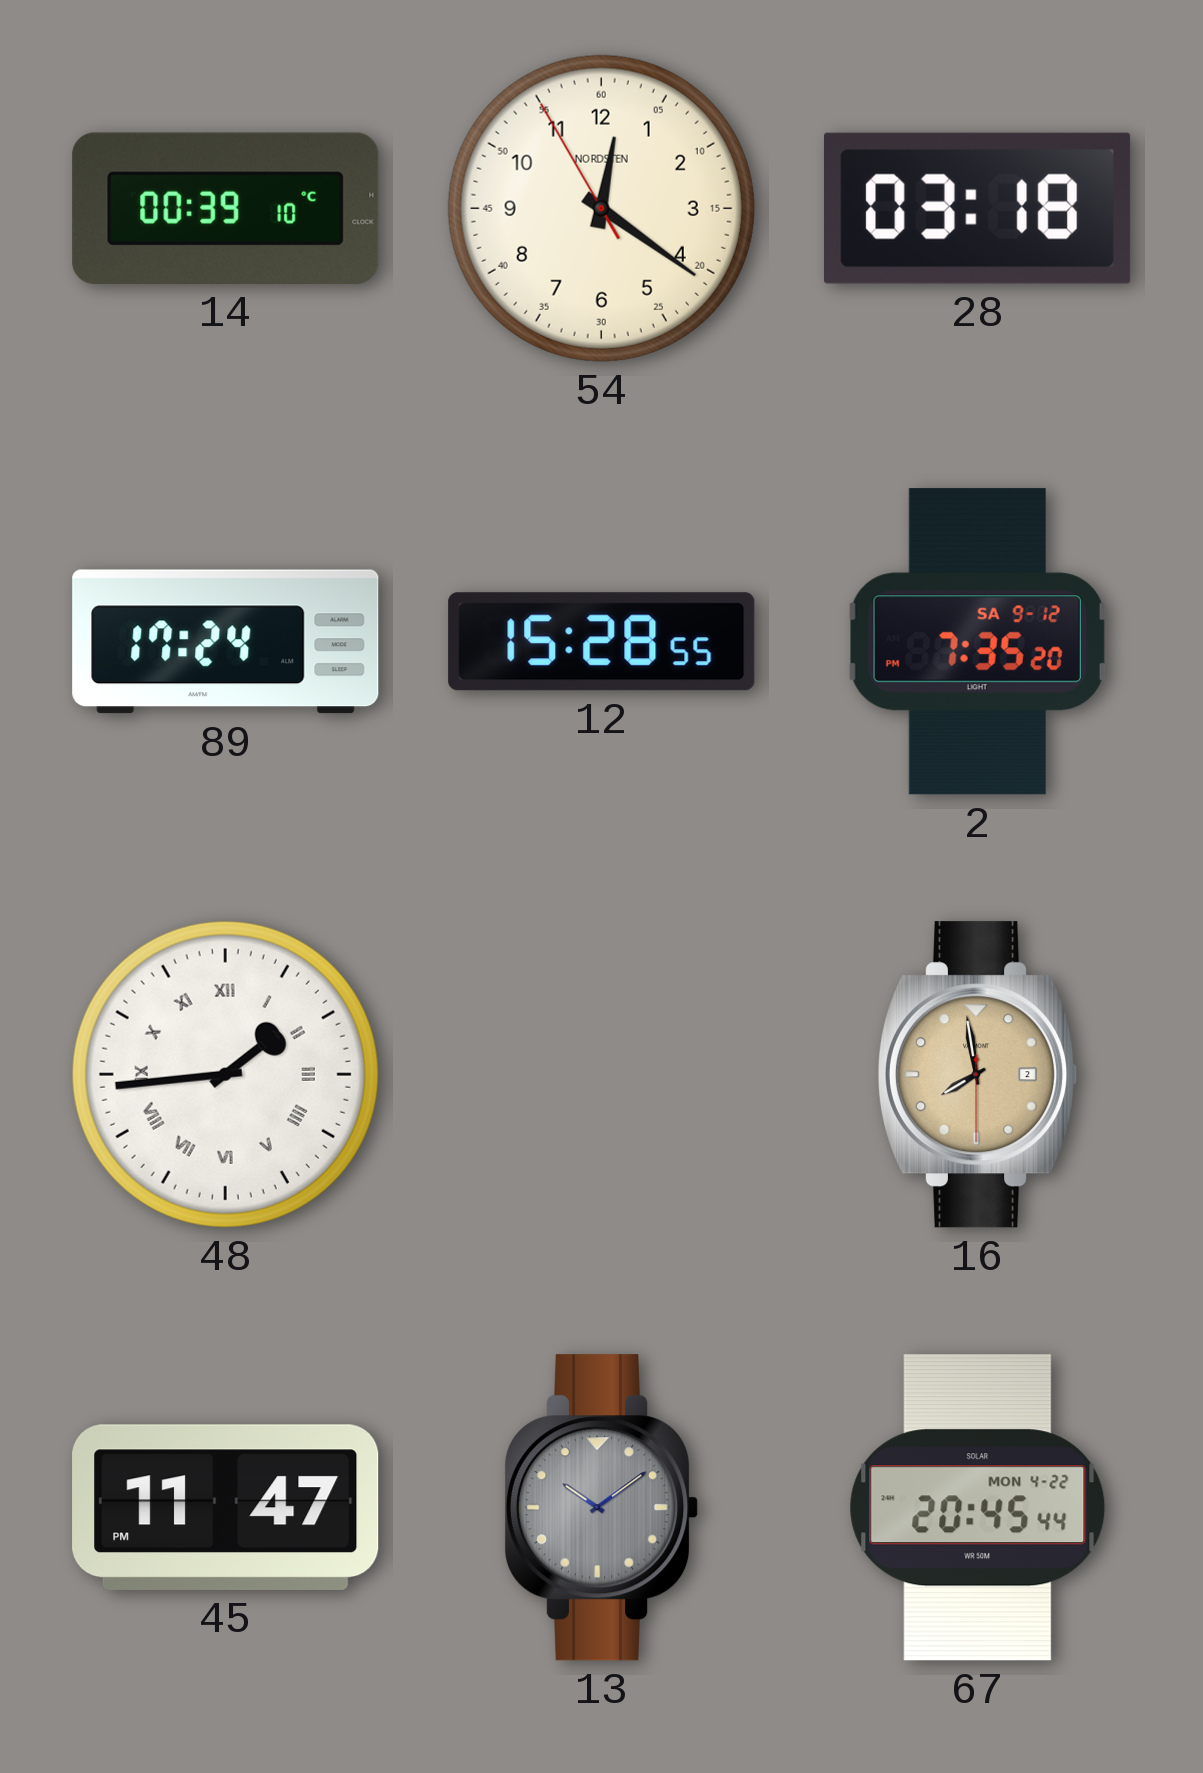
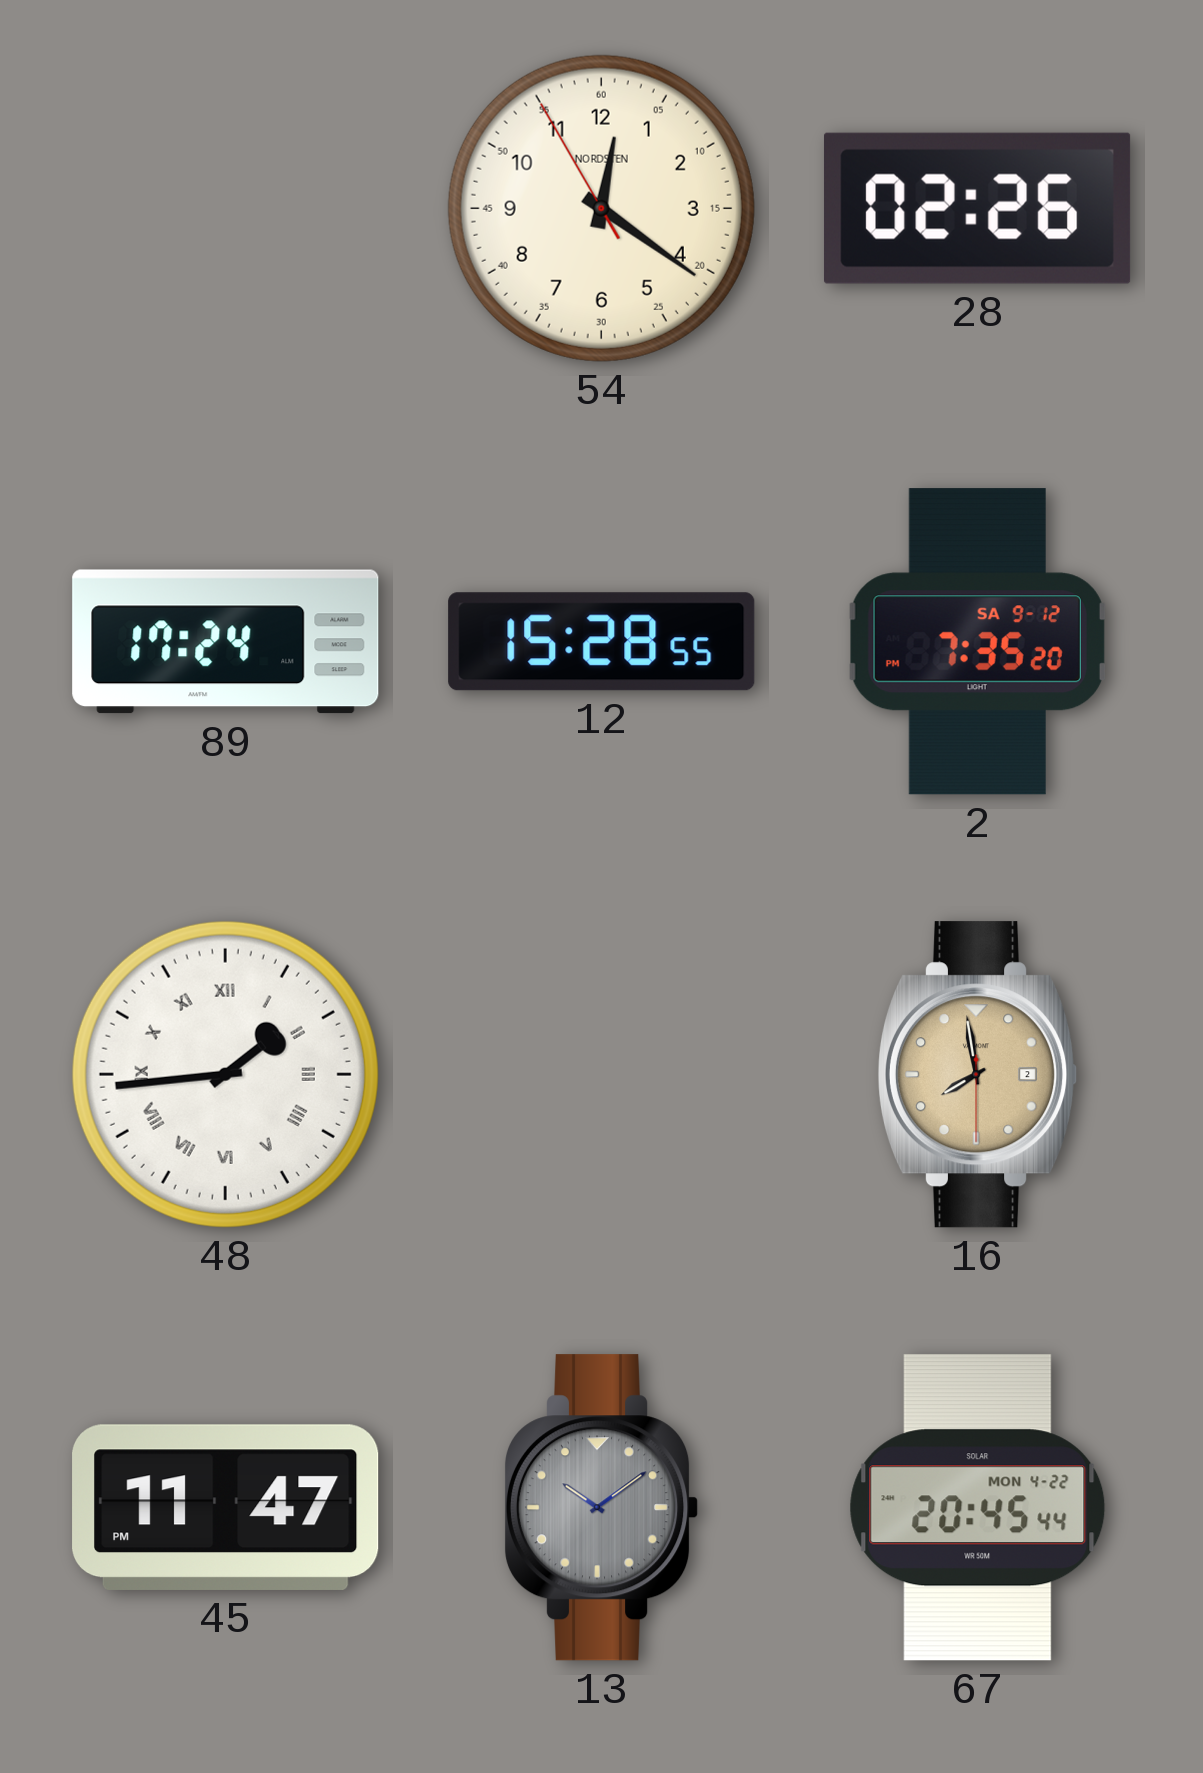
14: 00:39 -> none (226, 208)
28: 03:18 -> 02:26 (977, 208)
